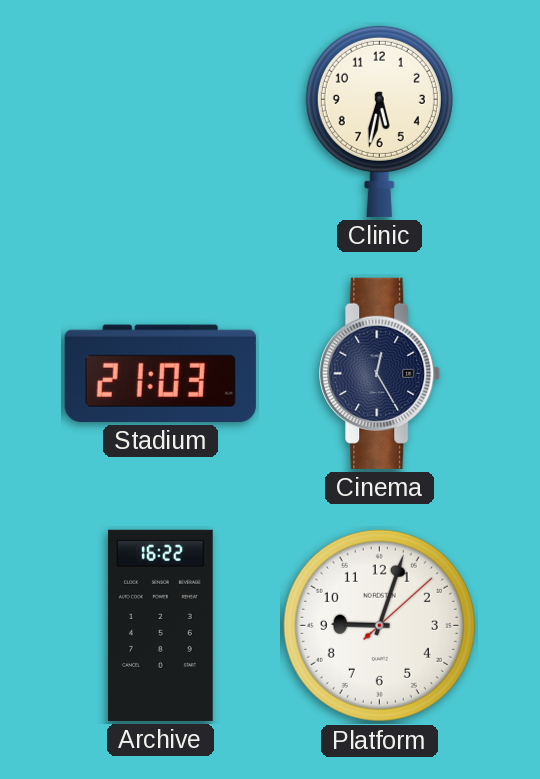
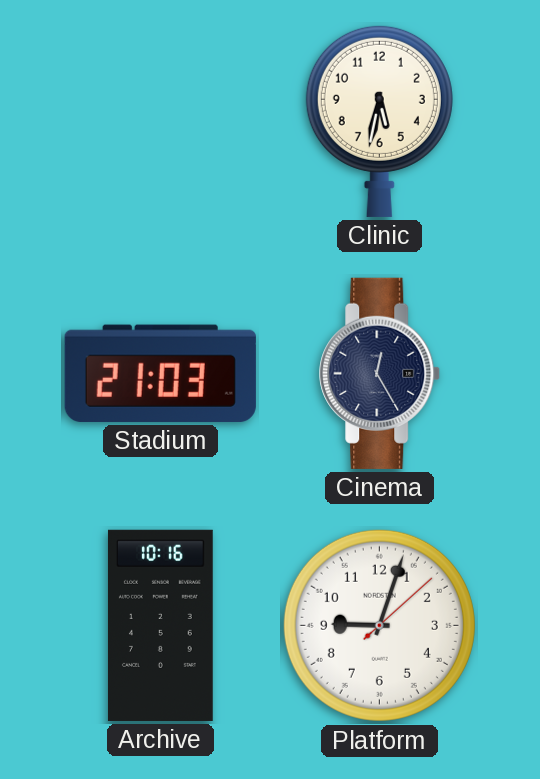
Archive: 16:22 -> 10:16 (160, 625)
